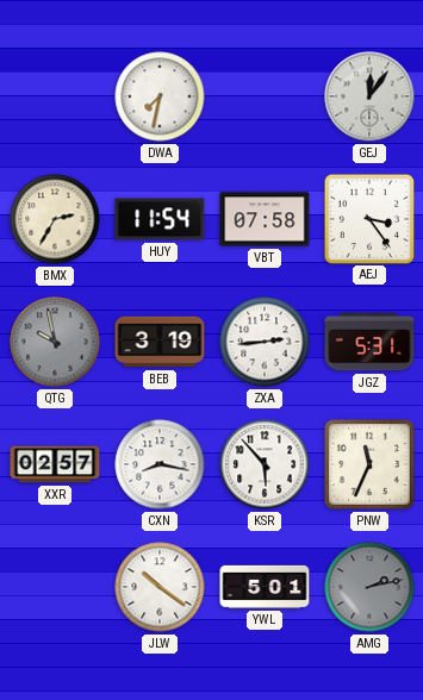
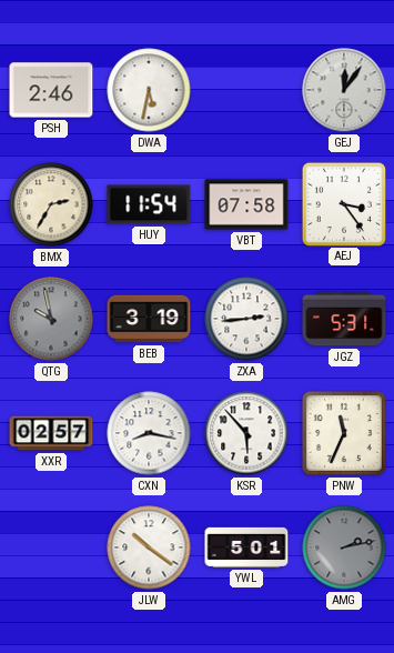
PSH: none -> 2:46 (51, 90)
DWA: 7:32 -> 5:32 (149, 90)
